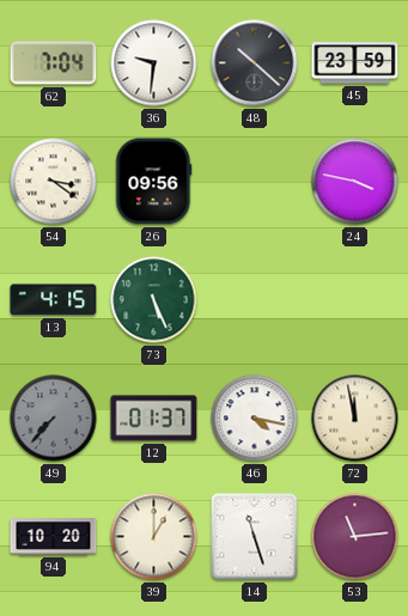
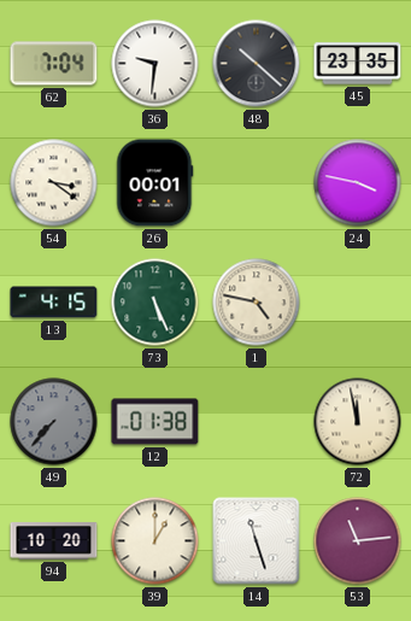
45: 23:59 -> 23:35 (358, 64)
26: 09:56 -> 00:01 (155, 183)
1: none -> 4:47 (257, 303)
12: 01:37 -> 01:38 (155, 422)
46: 4:17 -> none (255, 419)
